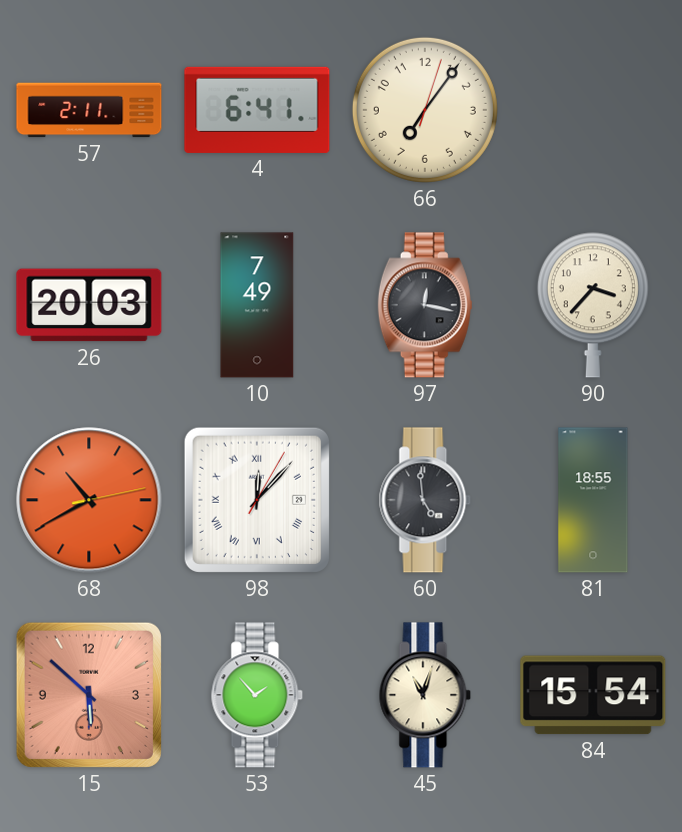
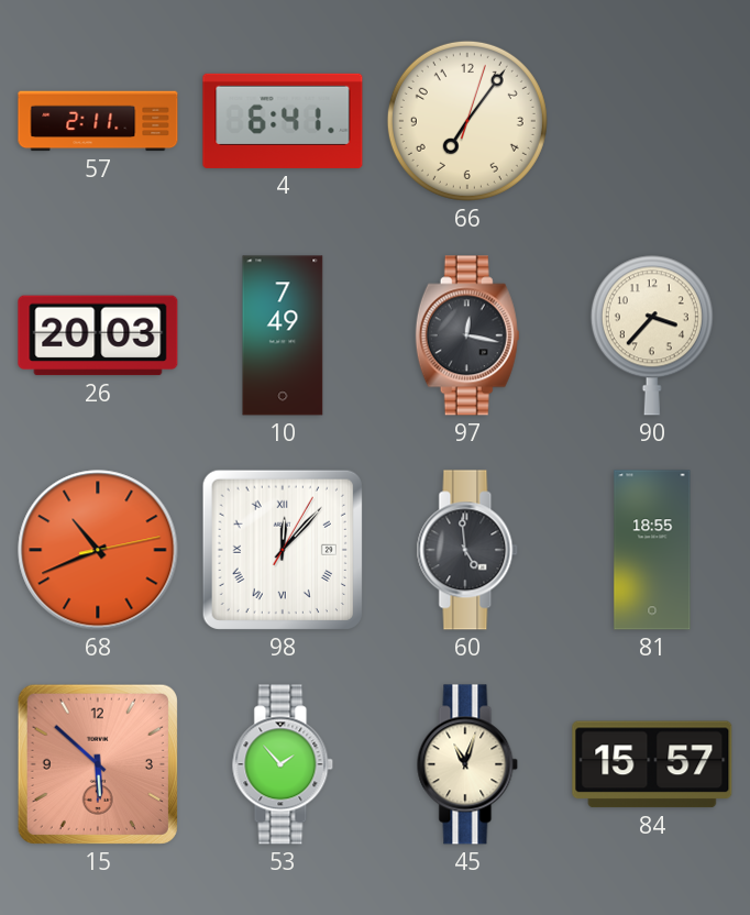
68: 10:40 -> 10:41 (98, 550)
84: 15:54 -> 15:57 (652, 764)
